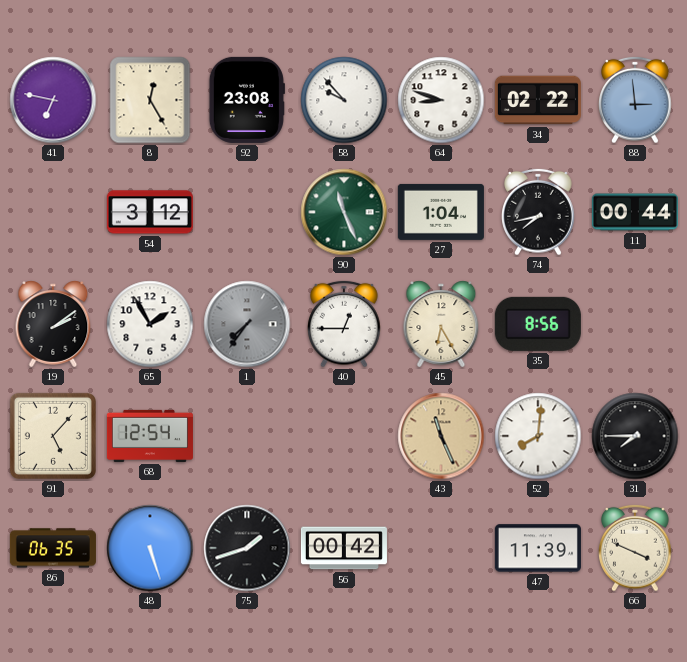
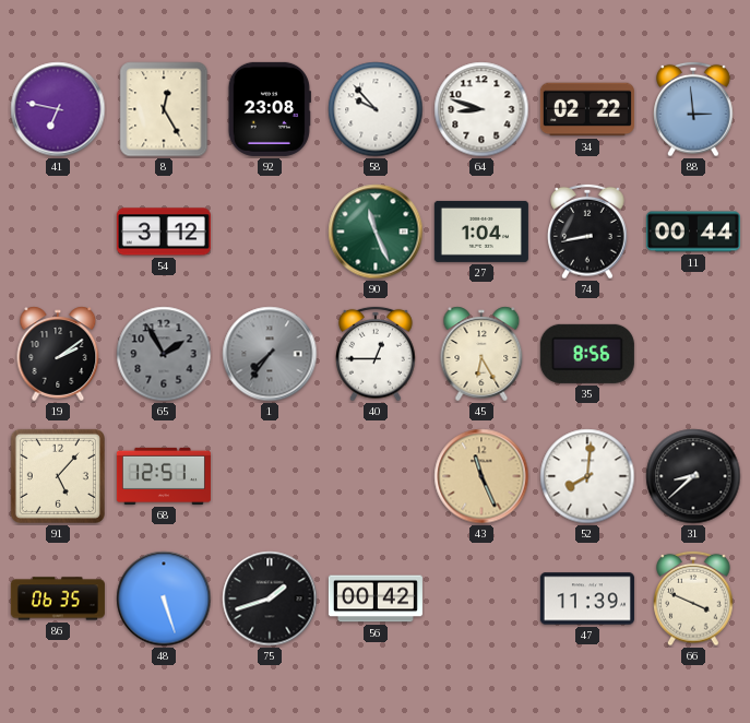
74: 7:43 -> 8:43 (587, 232)
65 dial: white -> grey (164, 354)
68: 12:54 -> 12:51 (164, 476)
31: 7:45 -> 8:38 (693, 476)
